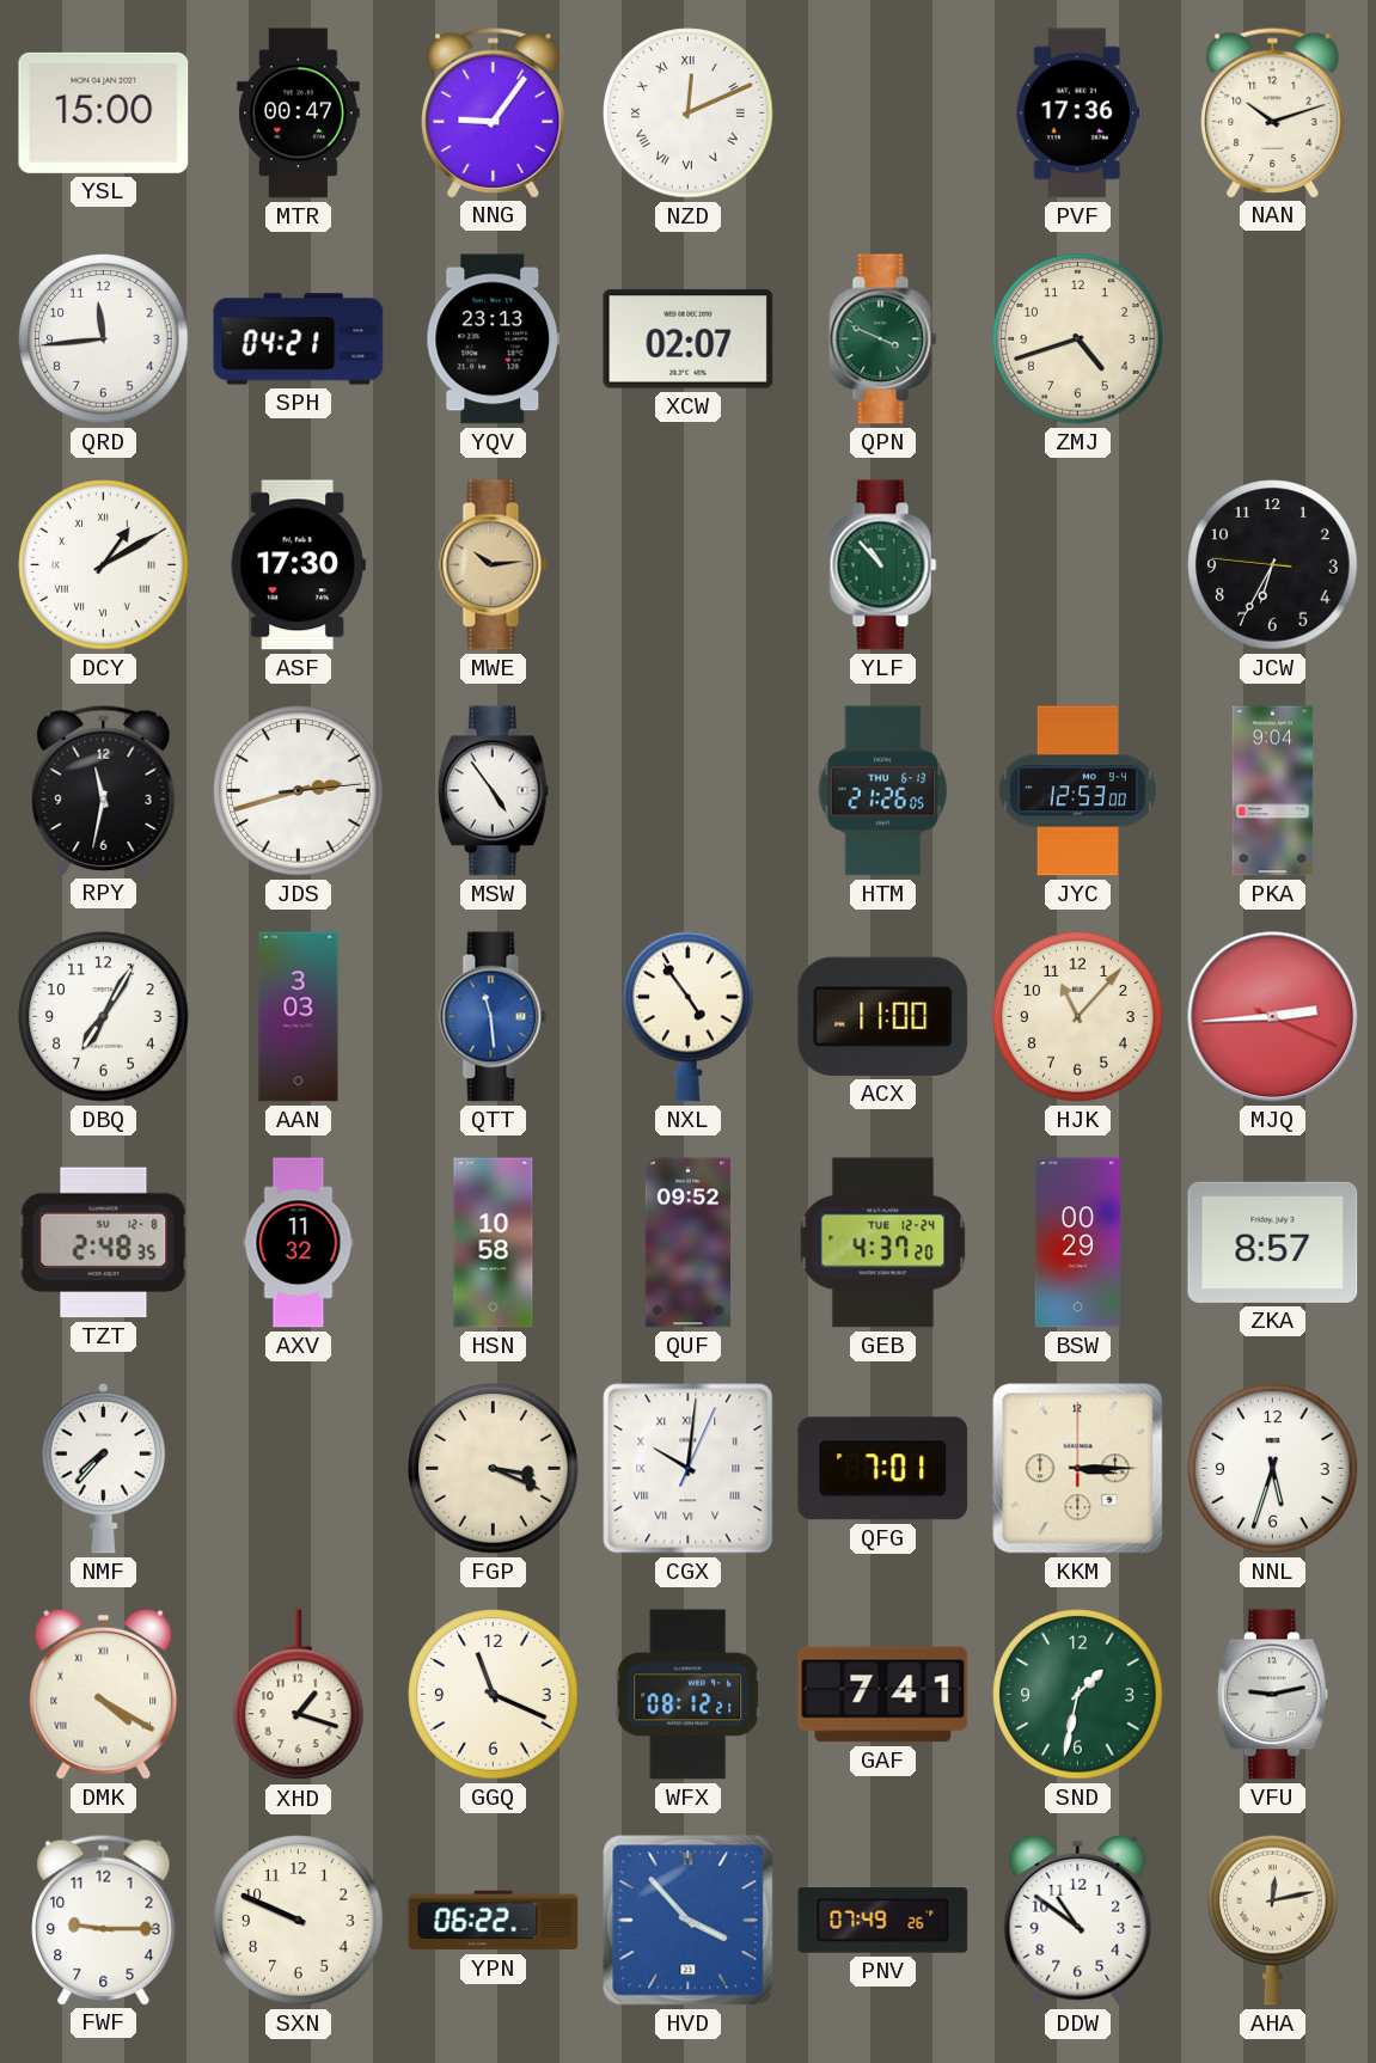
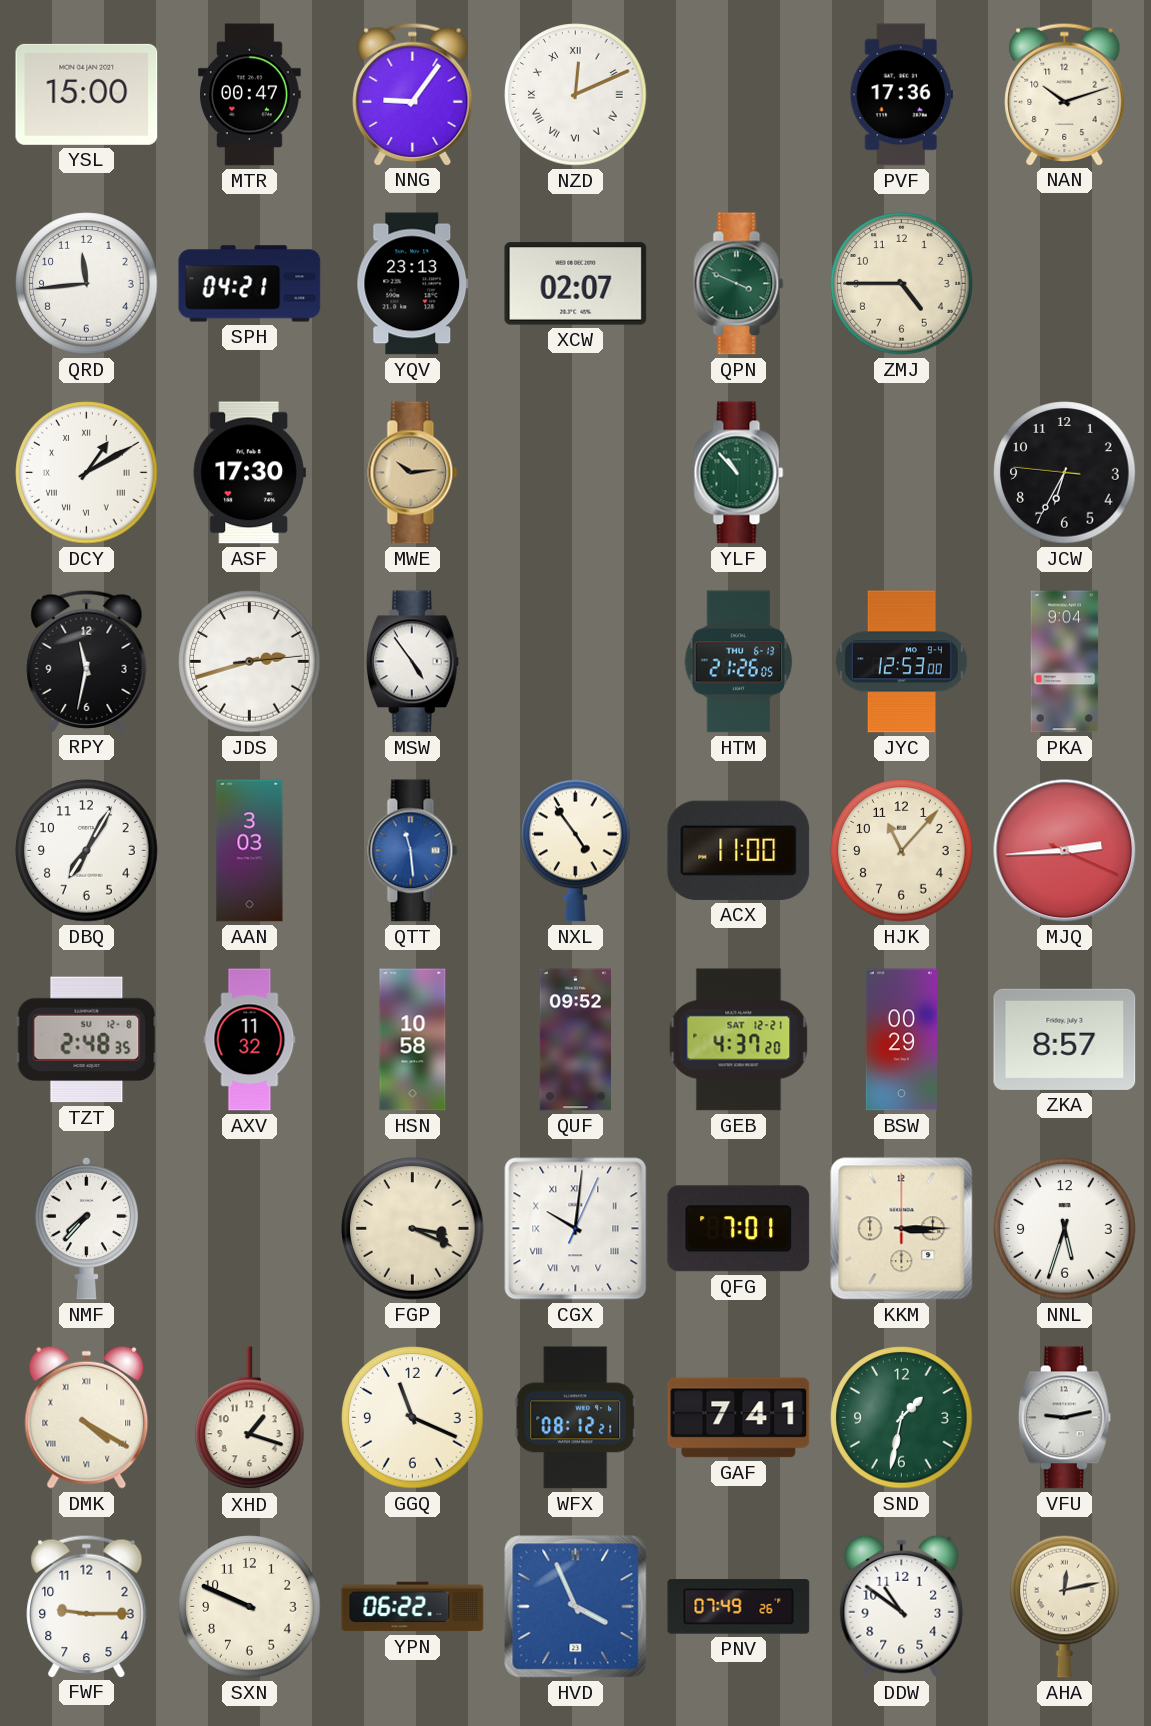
ZMJ: 4:42 -> 4:45 (902, 284)
GEB date: TUE 12-24 -> SAT 12-21 (739, 1040)
HVD: 3:53 -> 3:56 (576, 1607)
